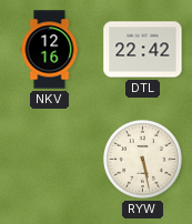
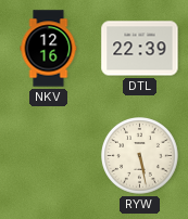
DTL: 22:42 -> 22:39 (140, 49)
